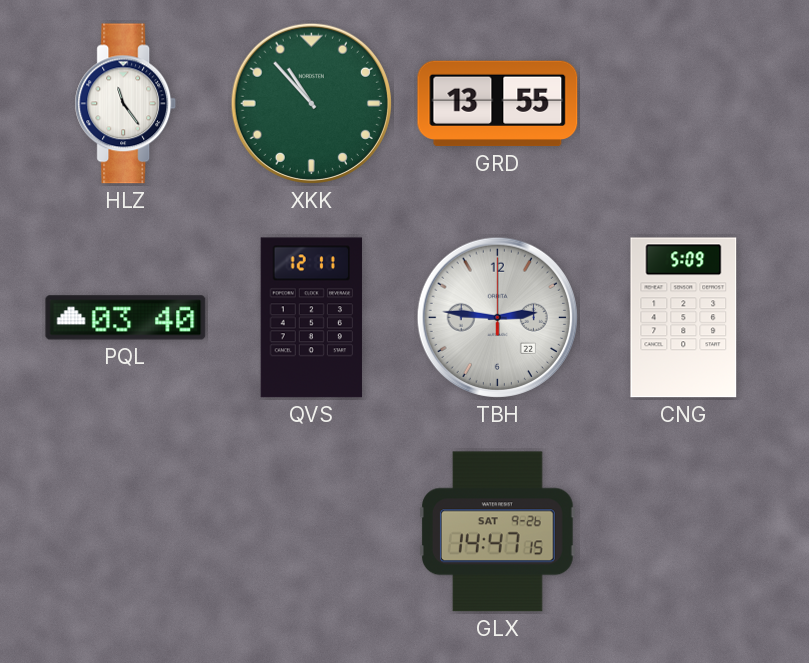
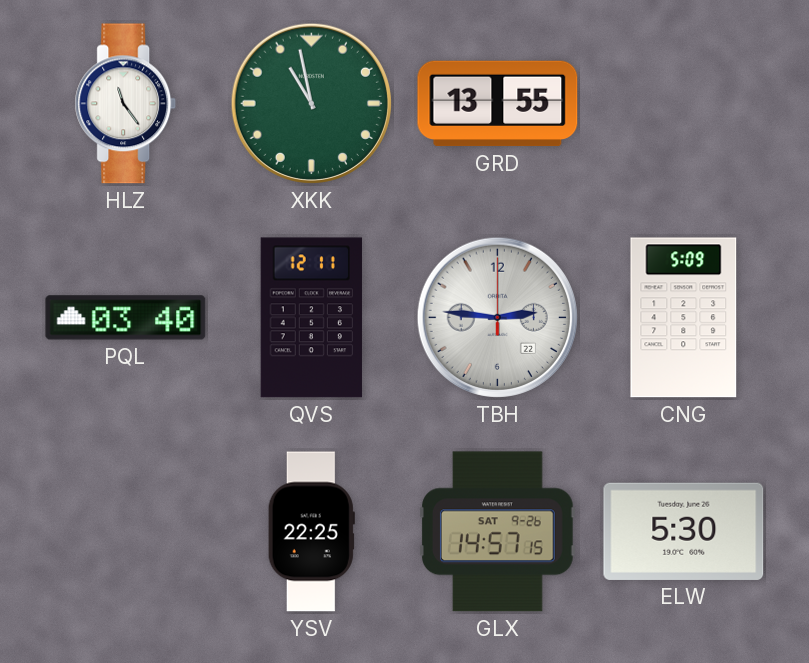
XKK: 10:53 -> 10:58 (311, 103)
YSV: none -> 22:25 (311, 532)
GLX: 14:47 -> 14:57 (497, 532)
ELW: none -> 5:30 (684, 531)
